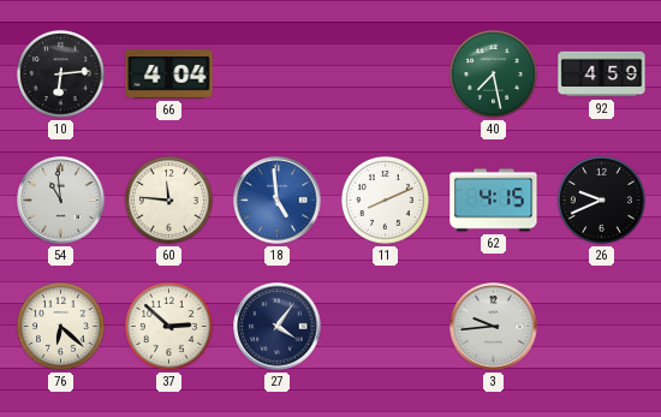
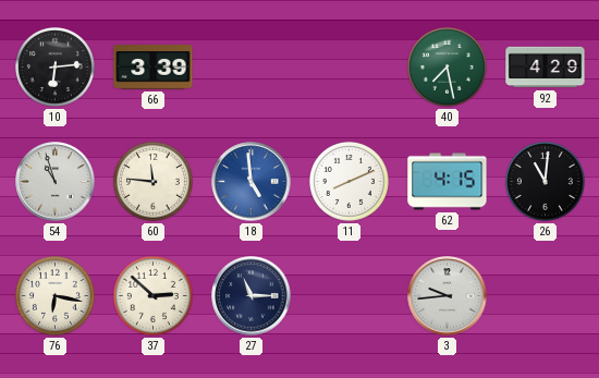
66: 4:04 -> 3:39 (154, 68)
92: 4:59 -> 4:29 (546, 68)
54: 10:59 -> 10:57 (56, 182)
26: 9:41 -> 11:01 (545, 181)
76: 6:22 -> 6:17 (54, 295)
27: 4:06 -> 11:15 (252, 296)
